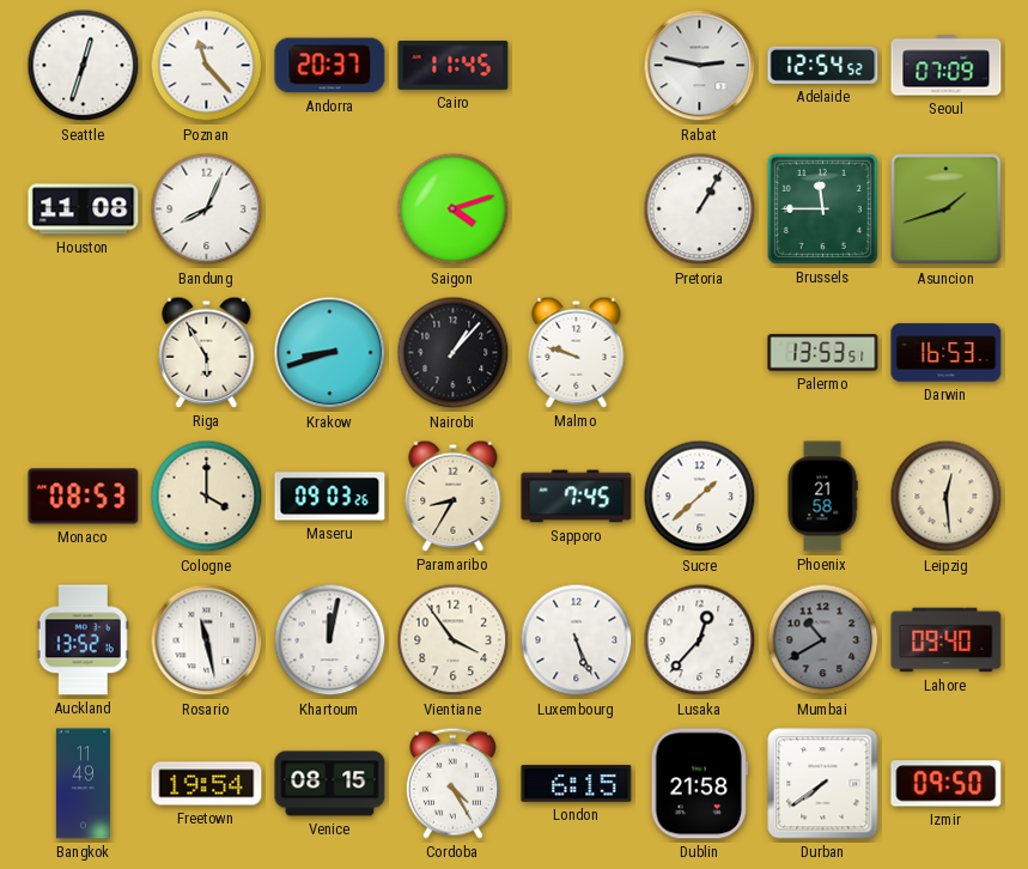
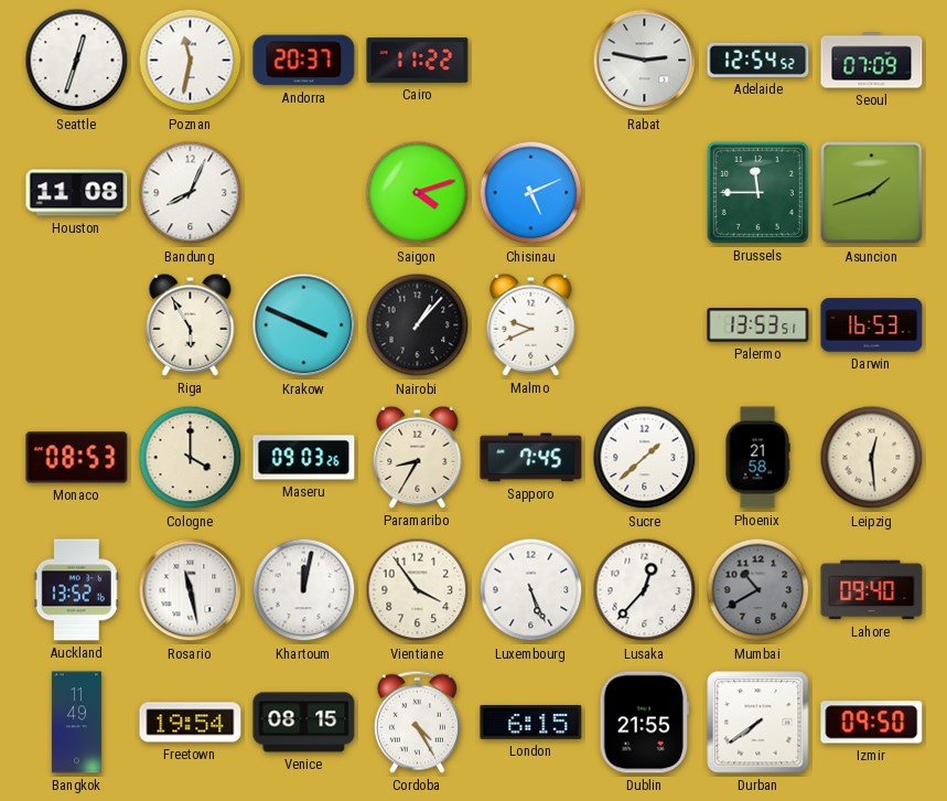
Poznan: 11:23 -> 11:32 (191, 61)
Cairo: 11:45 -> 11:22 (418, 60)
Chisinau: none -> 5:11 (531, 193)
Pretoria: 1:05 -> none (700, 209)
Krakow: 8:42 -> 3:49 (304, 325)
Malmo: 9:48 -> 9:41 (531, 324)
Dublin: 21:58 -> 21:55 (644, 723)
